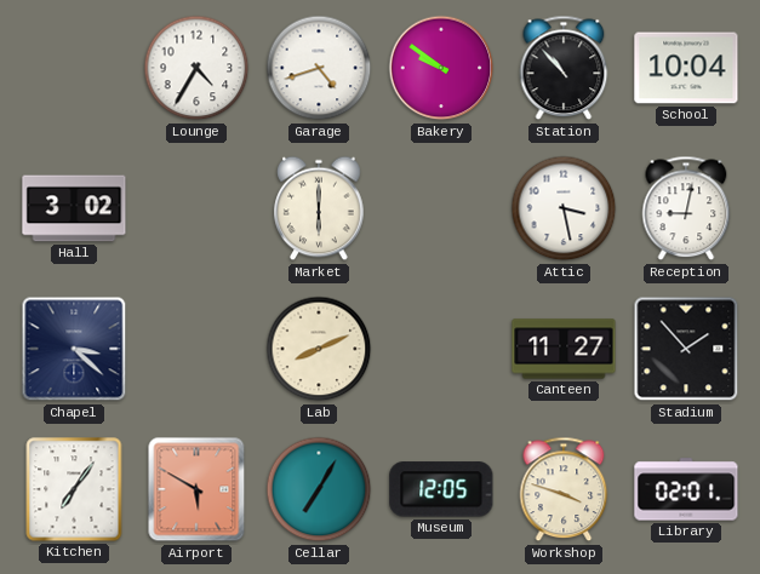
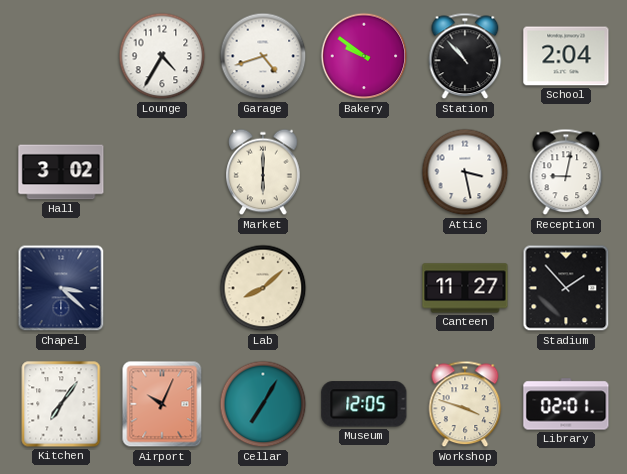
School: 10:04 -> 2:04 (566, 56)
Lab: 8:11 -> 8:08 (263, 288)
Airport: 5:50 -> 10:04 (162, 404)
